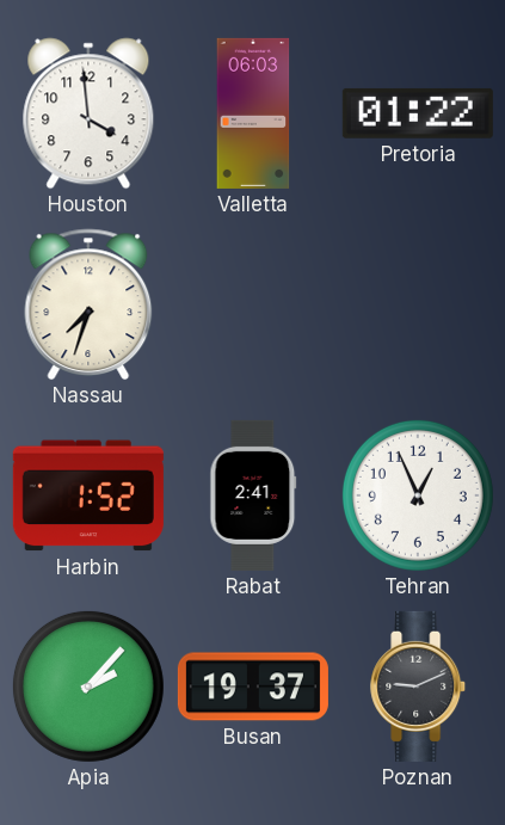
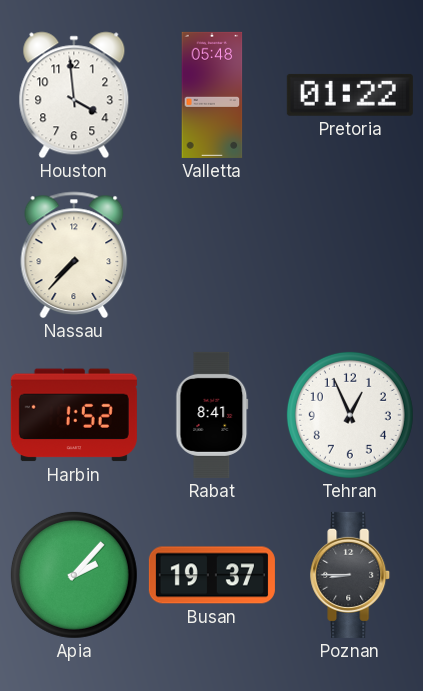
Valletta: 06:03 -> 05:48 (212, 95)
Nassau: 7:33 -> 7:37 (74, 255)
Rabat: 2:41 -> 8:41 (212, 415)
Poznan: 9:11 -> 8:45 (351, 575)
